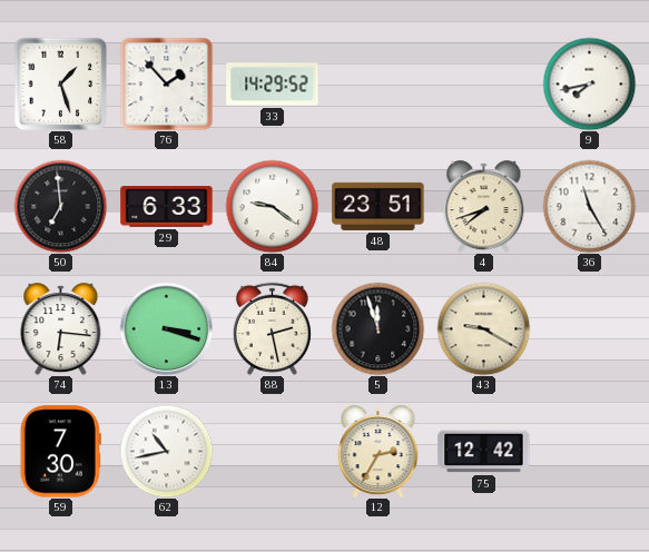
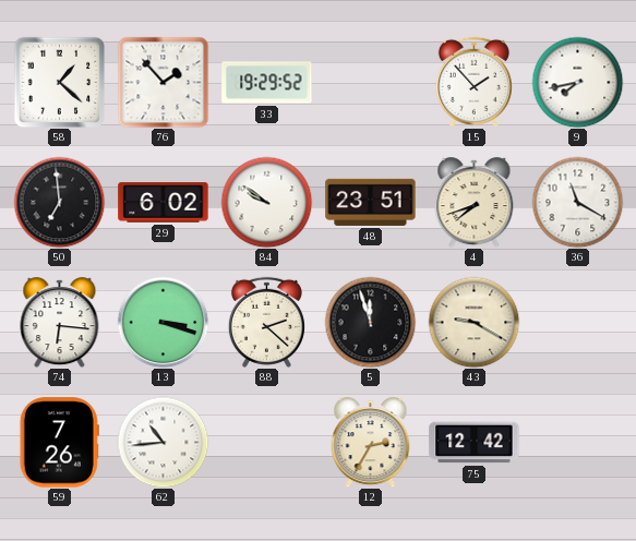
58: 1:27 -> 1:22 (59, 82)
33: 14:29 -> 19:29 (267, 83)
15: none -> 1:53 (473, 82)
29: 6:33 -> 6:02 (164, 203)
84: 9:21 -> 9:51 (266, 202)
36: 11:25 -> 11:20 (577, 202)
88: 2:28 -> 2:22 (266, 322)
59: 7:30 -> 7:26 (59, 443)
62: 10:43 -> 10:44 (163, 442)
